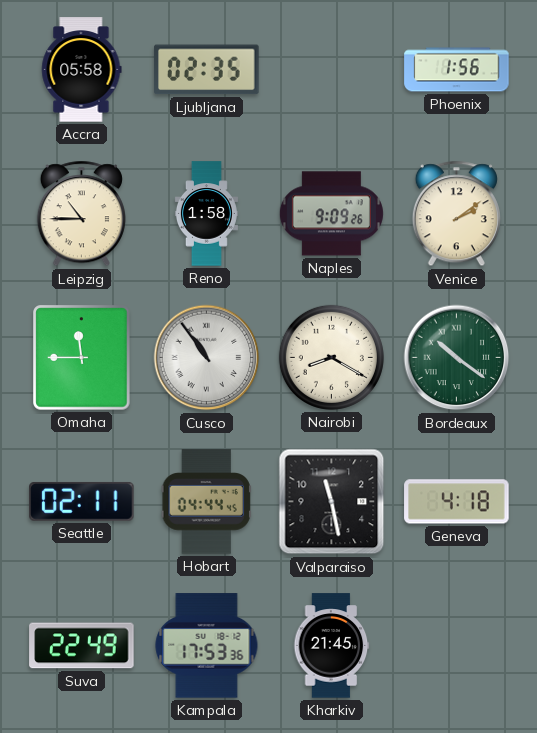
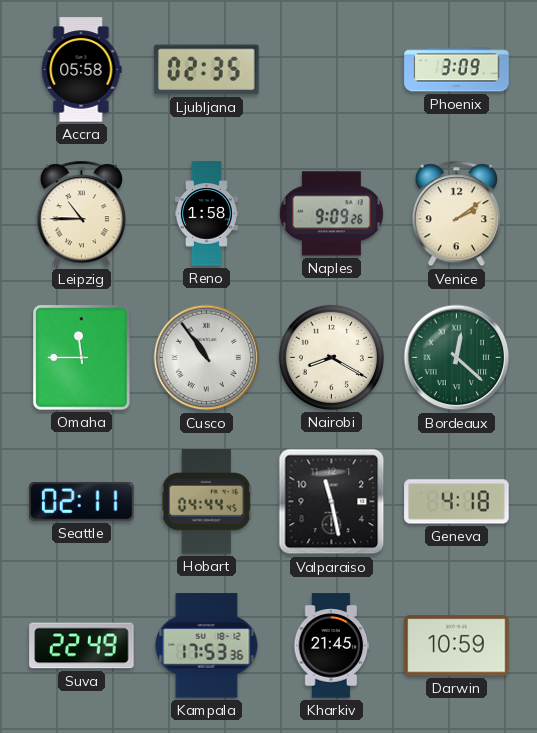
Phoenix: 1:56 -> 3:09 (457, 70)
Bordeaux: 10:21 -> 12:22 (457, 358)
Darwin: none -> 10:59 (457, 646)
